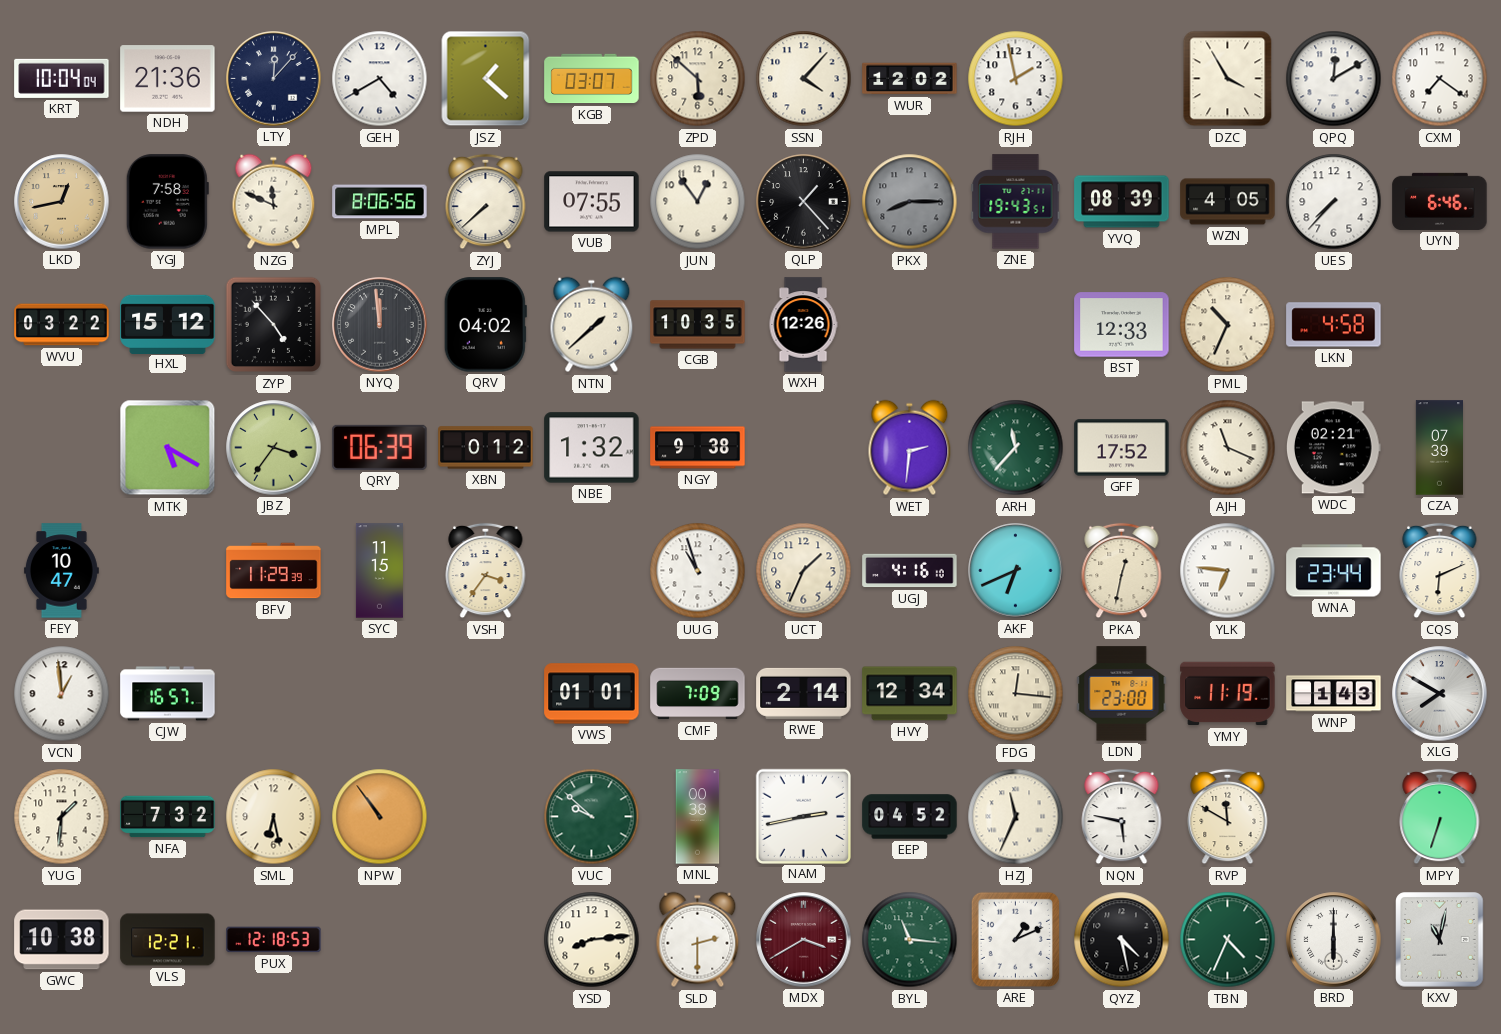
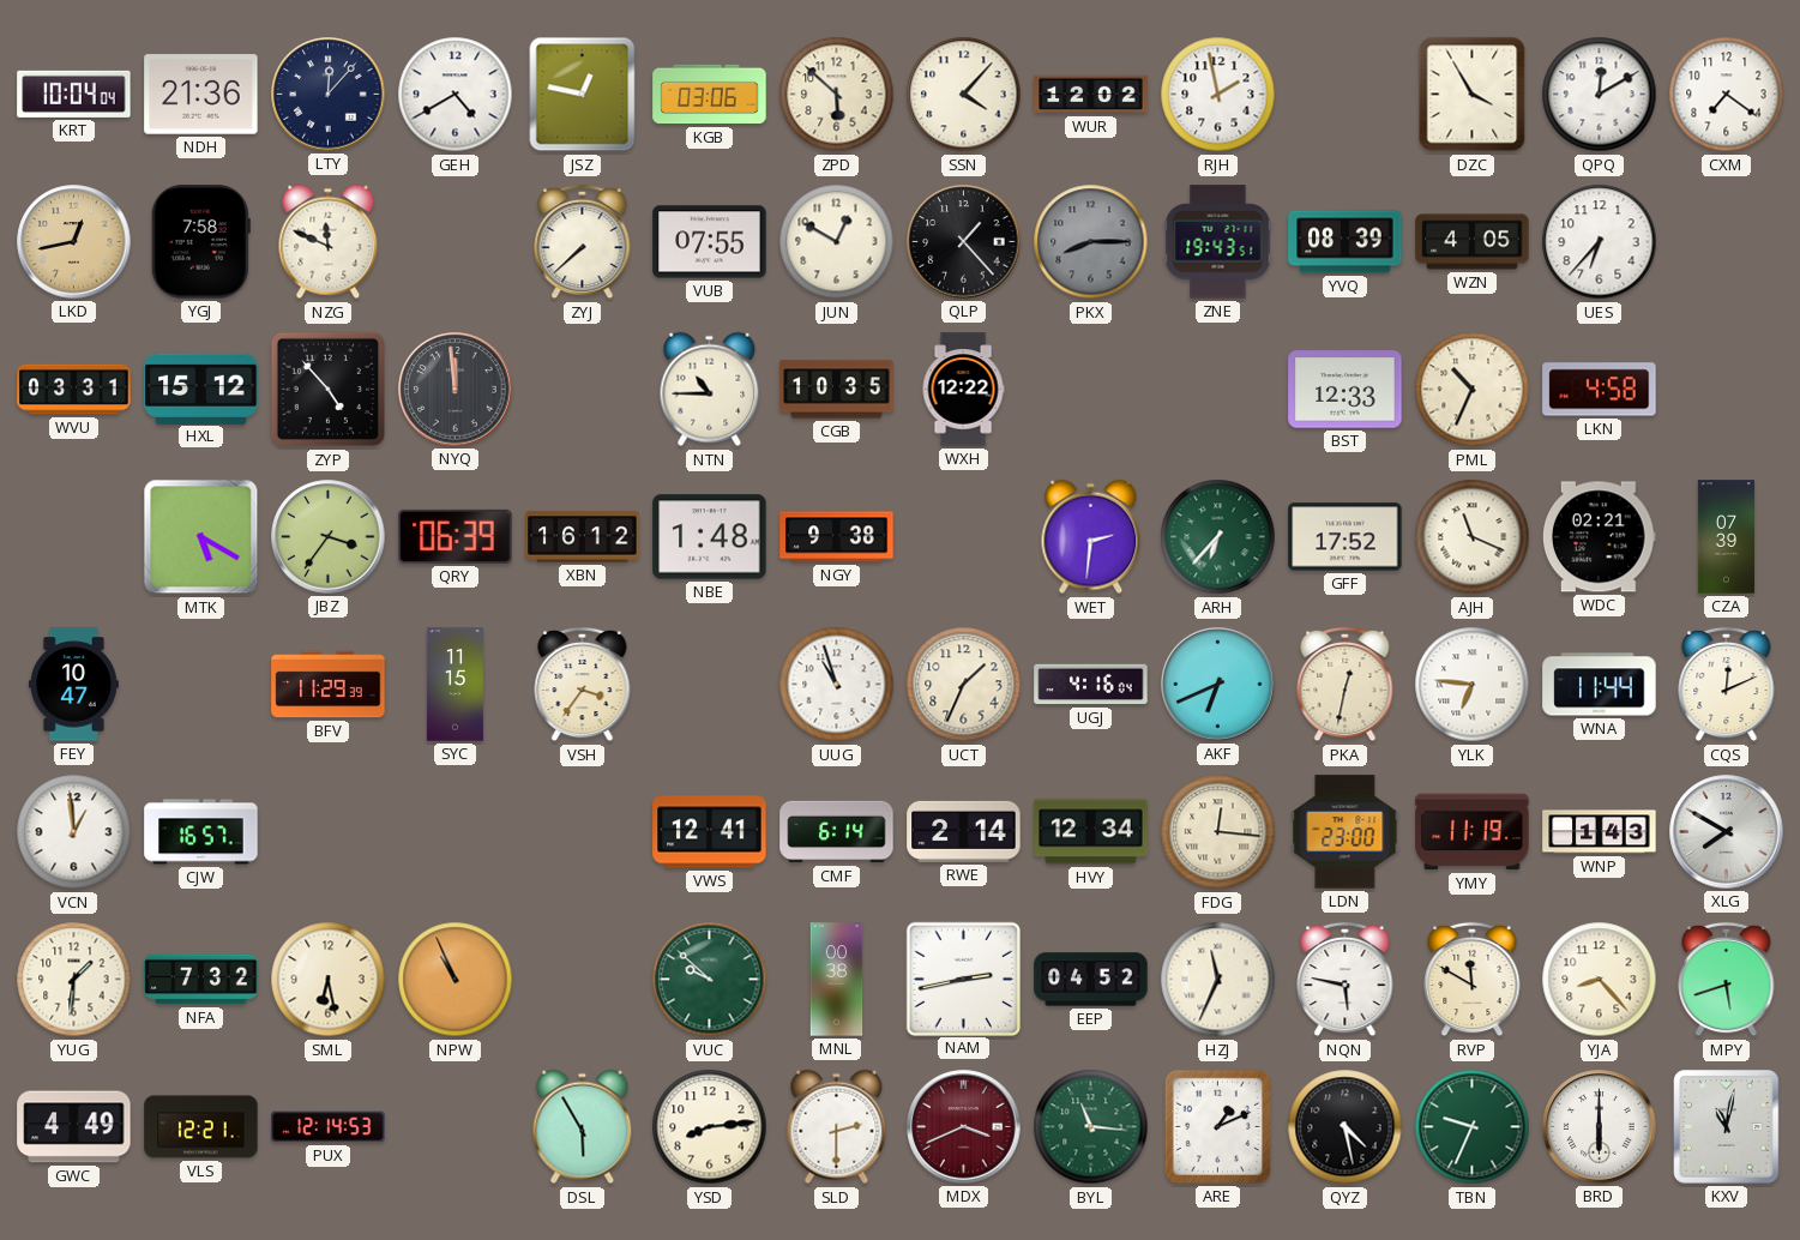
JSZ: 1:22 -> 12:47 (583, 95)
KGB: 03:07 -> 03:06 (710, 95)
MPL: 8:06 -> none (380, 202)
JUN: 12:54 -> 12:50 (837, 242)
UES: 7:37 -> 6:37 (1600, 242)
UYN: 6:46 -> none (1440, 201)
WVU: 03:22 -> 03:31 (74, 390)
QRV: 04:02 -> none (485, 325)
NTN: 1:38 -> 10:45 (710, 390)
WXH: 12:26 -> 12:22 (963, 390)
XBN: 0:12 -> 16:12 (583, 537)
NBE: 1:32 -> 1:48 (710, 537)
ARH: 11:37 -> 6:37 (1218, 537)
UGJ: 4:16:10 -> 4:16:04 (1091, 685)
WNA: 23:44 -> 11:44 (1600, 685)
CQS: 6:11 -> 12:11 (1727, 685)
VWS: 01:01 -> 12:41 (710, 832)
CMF: 7:09 -> 6:14 (837, 832)
NPW: 10:54 -> 10:56 (456, 980)
YJA: none -> 8:23 (1600, 980)
MPY: 6:33 -> 5:42 (1727, 980)
GWC: 10:38 -> 4:49 (74, 1127)
PUX: 12:18 -> 12:14 (329, 1127)
DSL: none -> 5:55 (583, 1127)
MDX: 3:40 -> 3:41 (964, 1127)
TBN: 4:34 -> 9:34 (1473, 1127)
